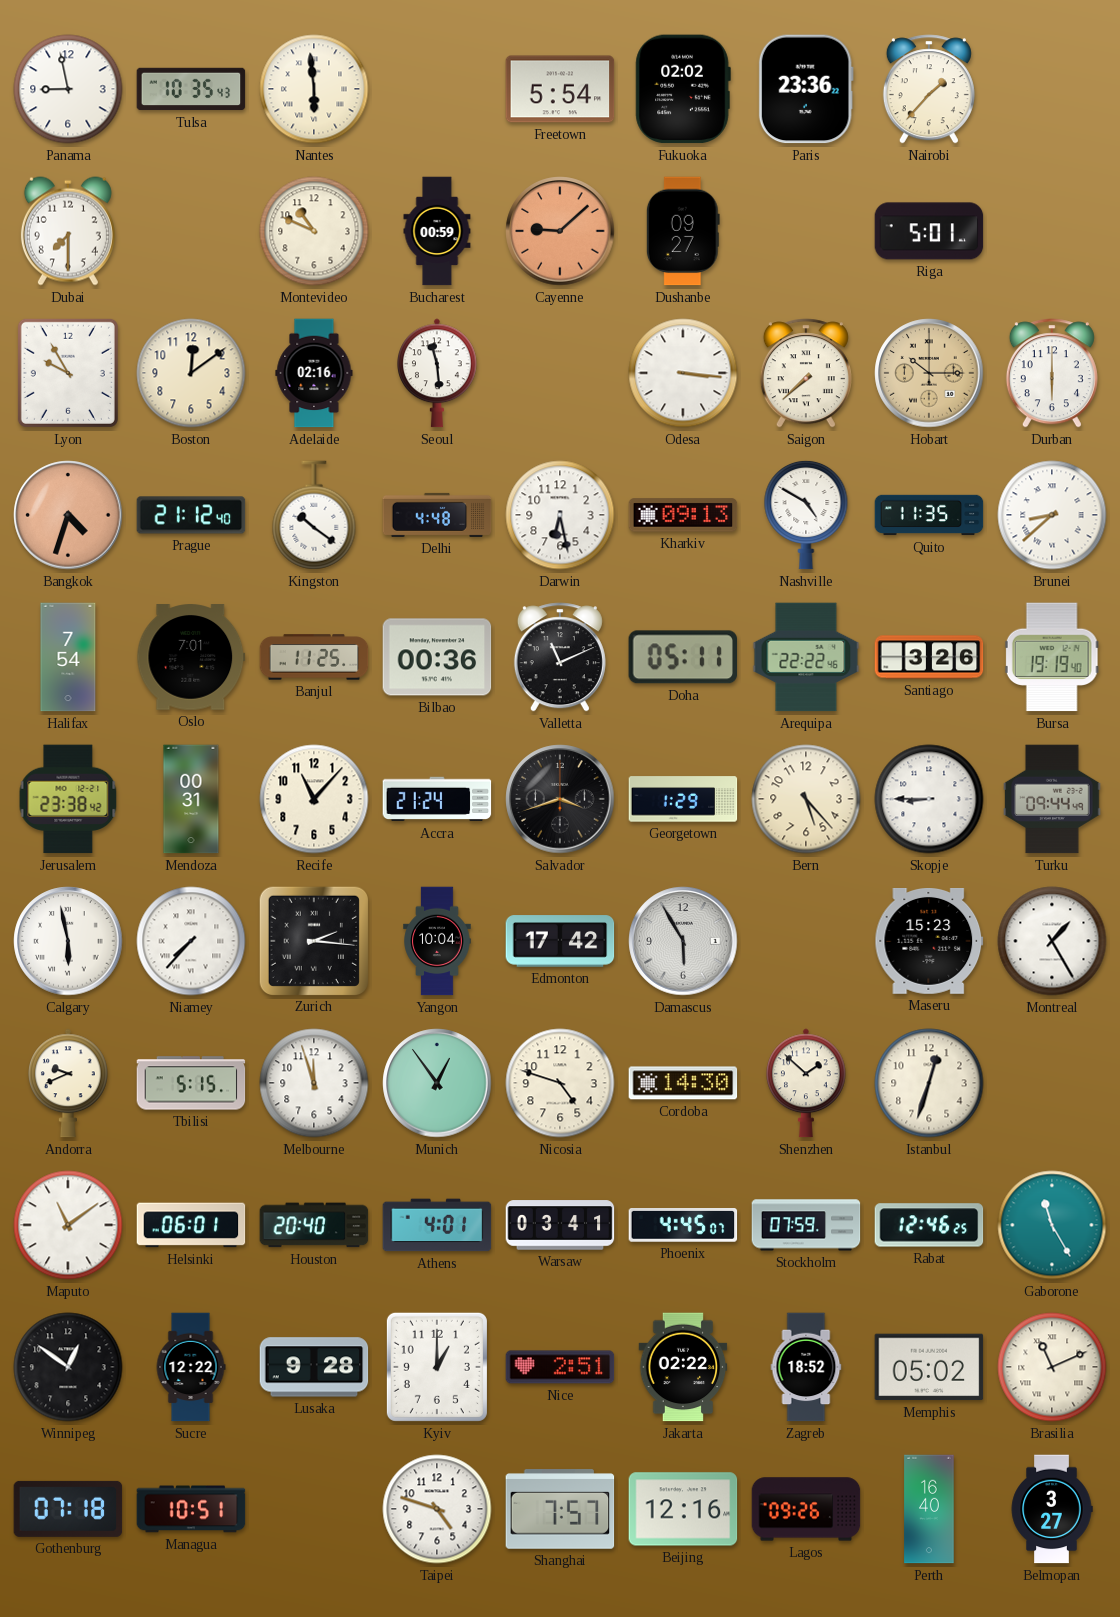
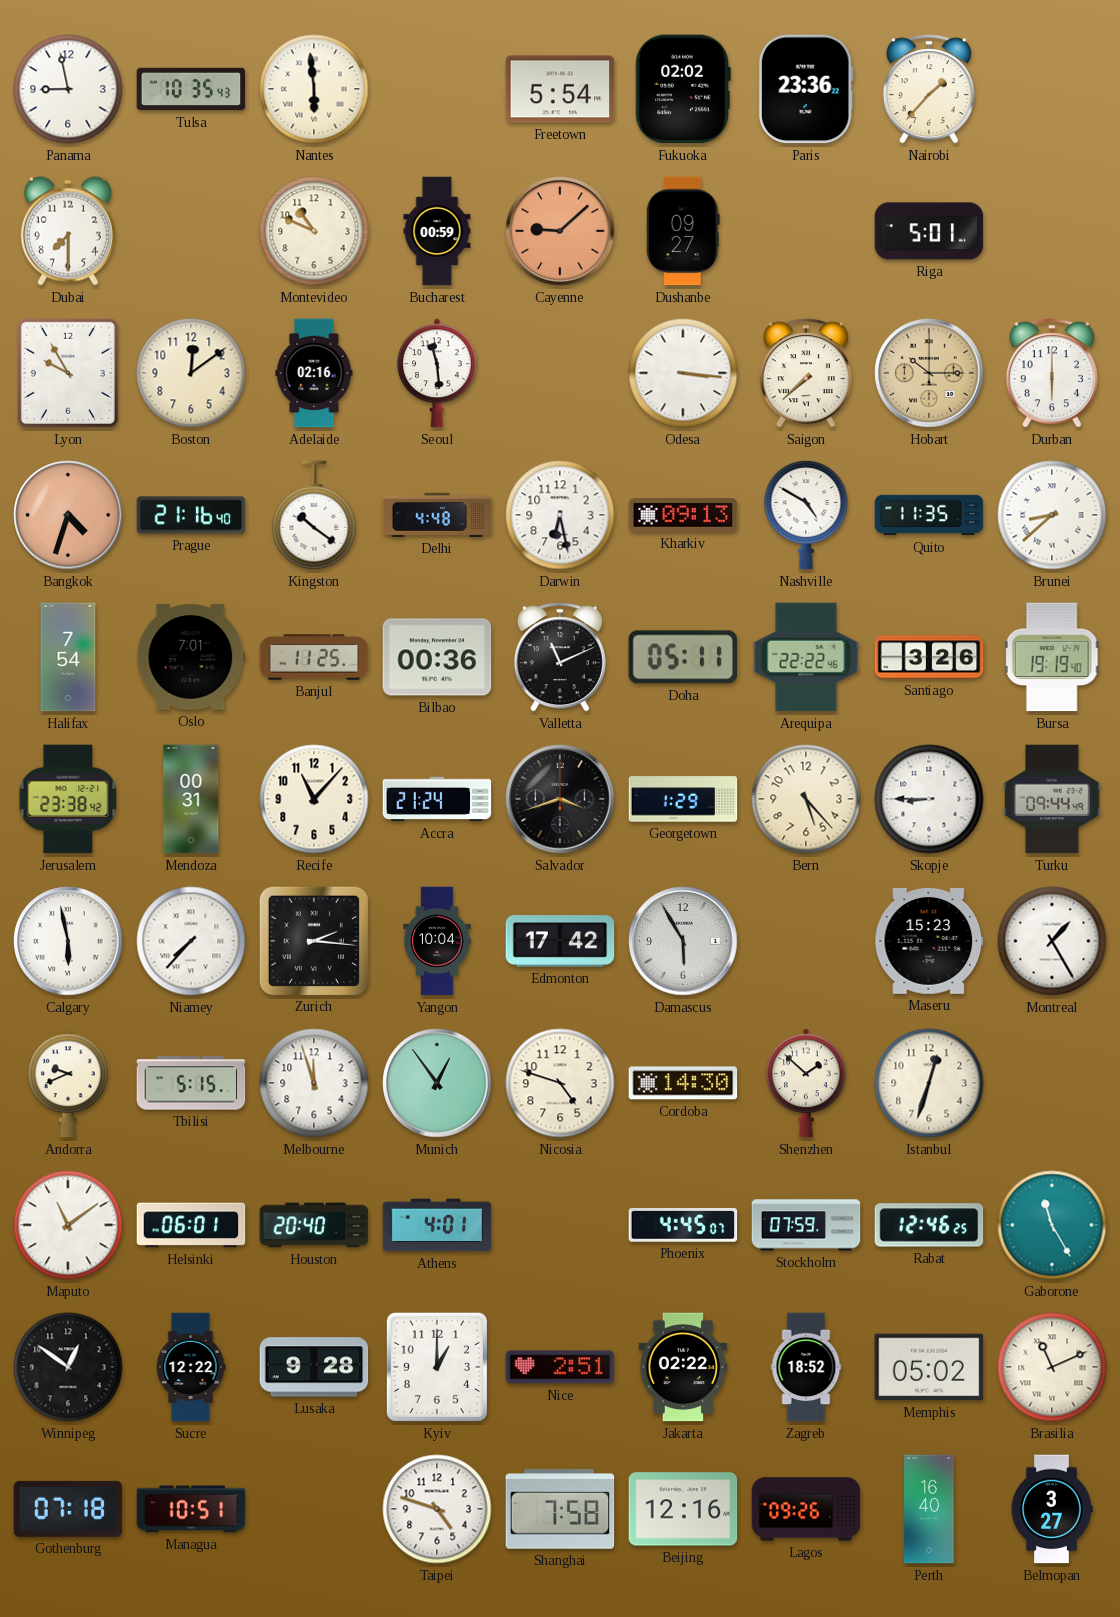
Prague: 21:12 -> 21:16 (191, 515)
Warsaw: 03:41 -> none (560, 1225)
Shanghai: 7:57 -> 7:58 (560, 1509)
